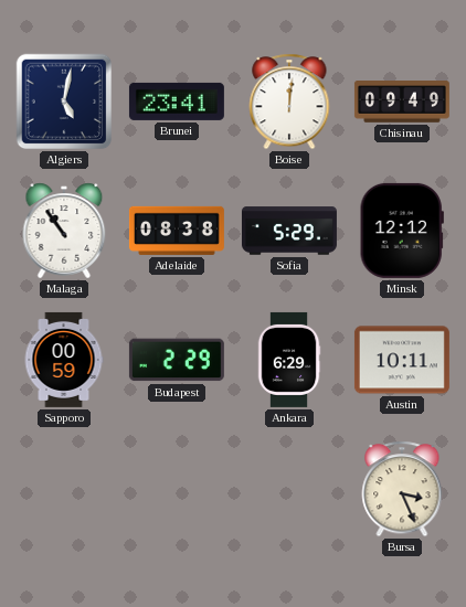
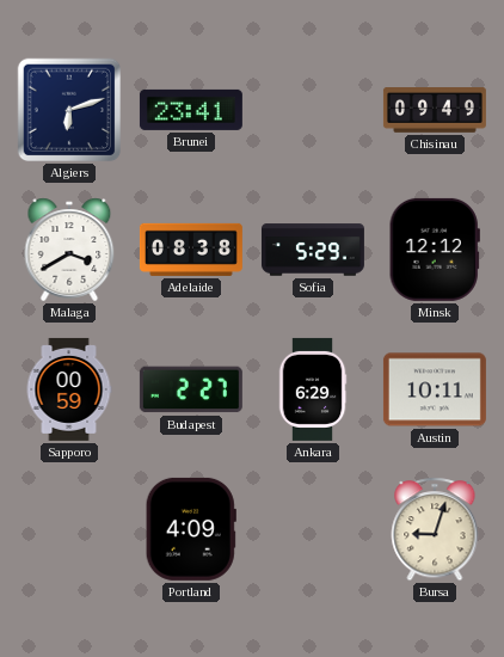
Algiers: 5:02 -> 6:12 (69, 110)
Boise: 12:01 -> none (289, 102)
Malaga: 10:54 -> 3:40 (69, 250)
Budapest: 2:29 -> 2:27 (191, 389)
Portland: none -> 4:09 (191, 529)
Bursa: 3:26 -> 9:03 (435, 529)
